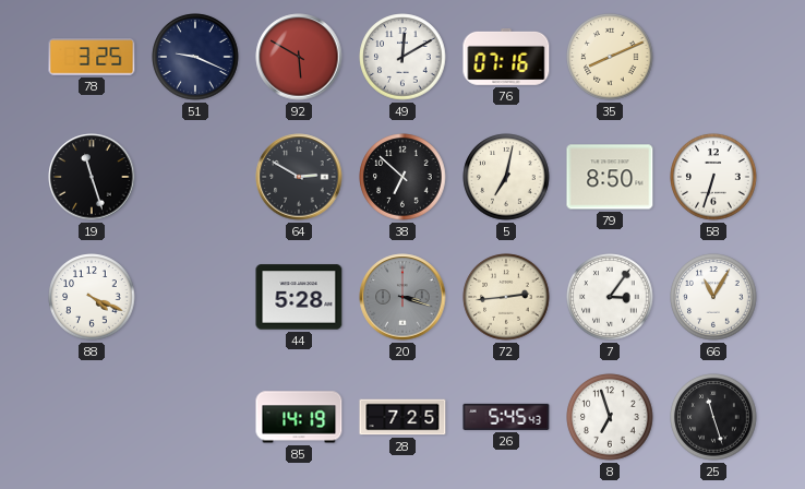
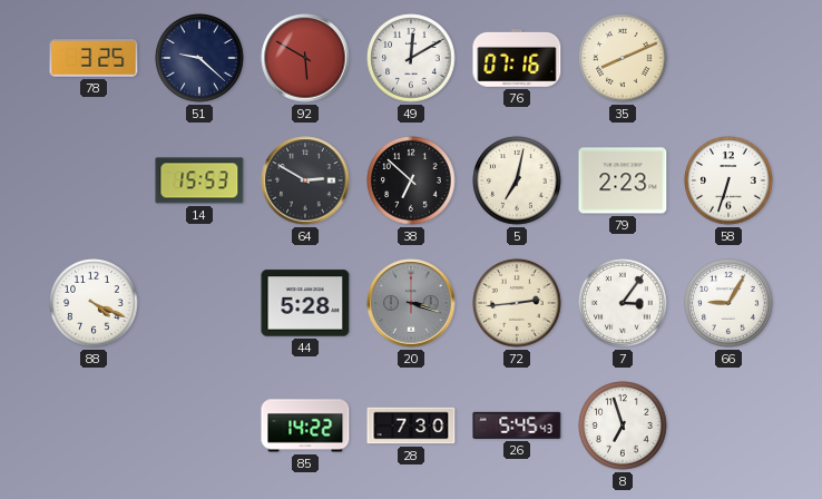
51: 9:19 -> 9:22 (199, 58)
19: 11:27 -> none (92, 177)
14: none -> 15:53 (199, 180)
79: 8:50 -> 2:23 (623, 180)
66: 11:05 -> 9:05 (728, 303)
85: 14:19 -> 14:22 (305, 425)
28: 7:25 -> 7:30 (411, 425)
25: 11:27 -> none (713, 417)
